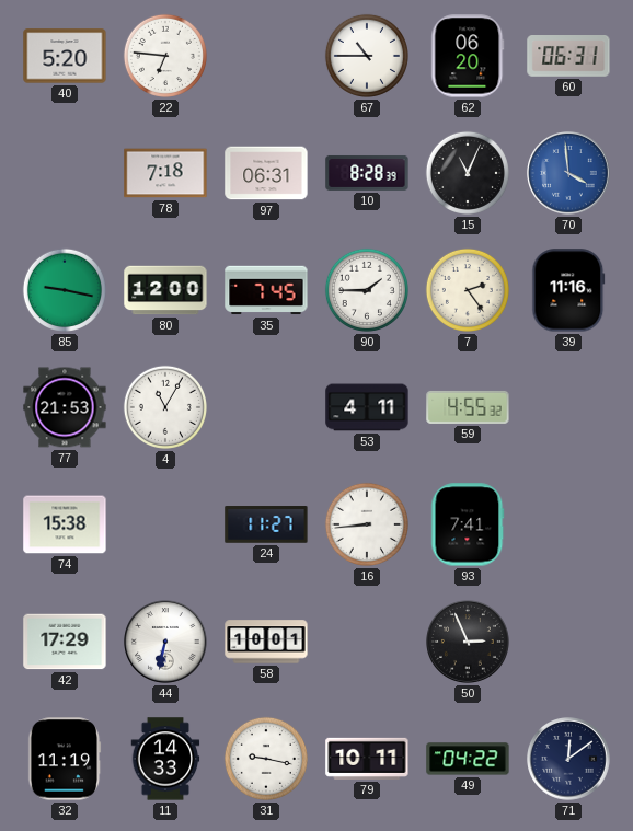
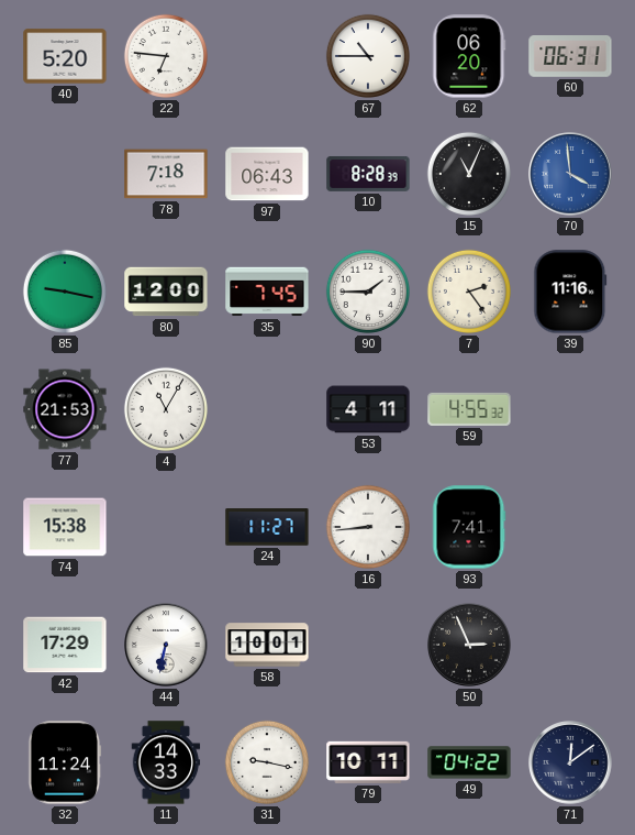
97: 06:31 -> 06:43 (267, 174)
32: 11:19 -> 11:24 (65, 762)
